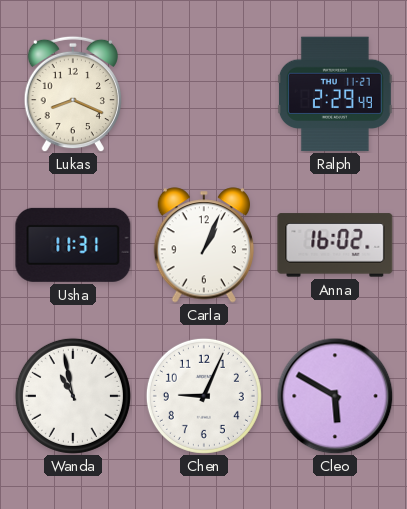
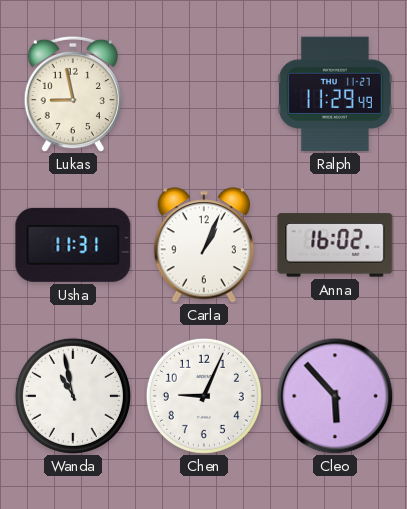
Lukas: 8:19 -> 8:58 (73, 94)
Ralph: 2:29 -> 11:29 (335, 94)
Cleo: 5:50 -> 5:53 (335, 396)
